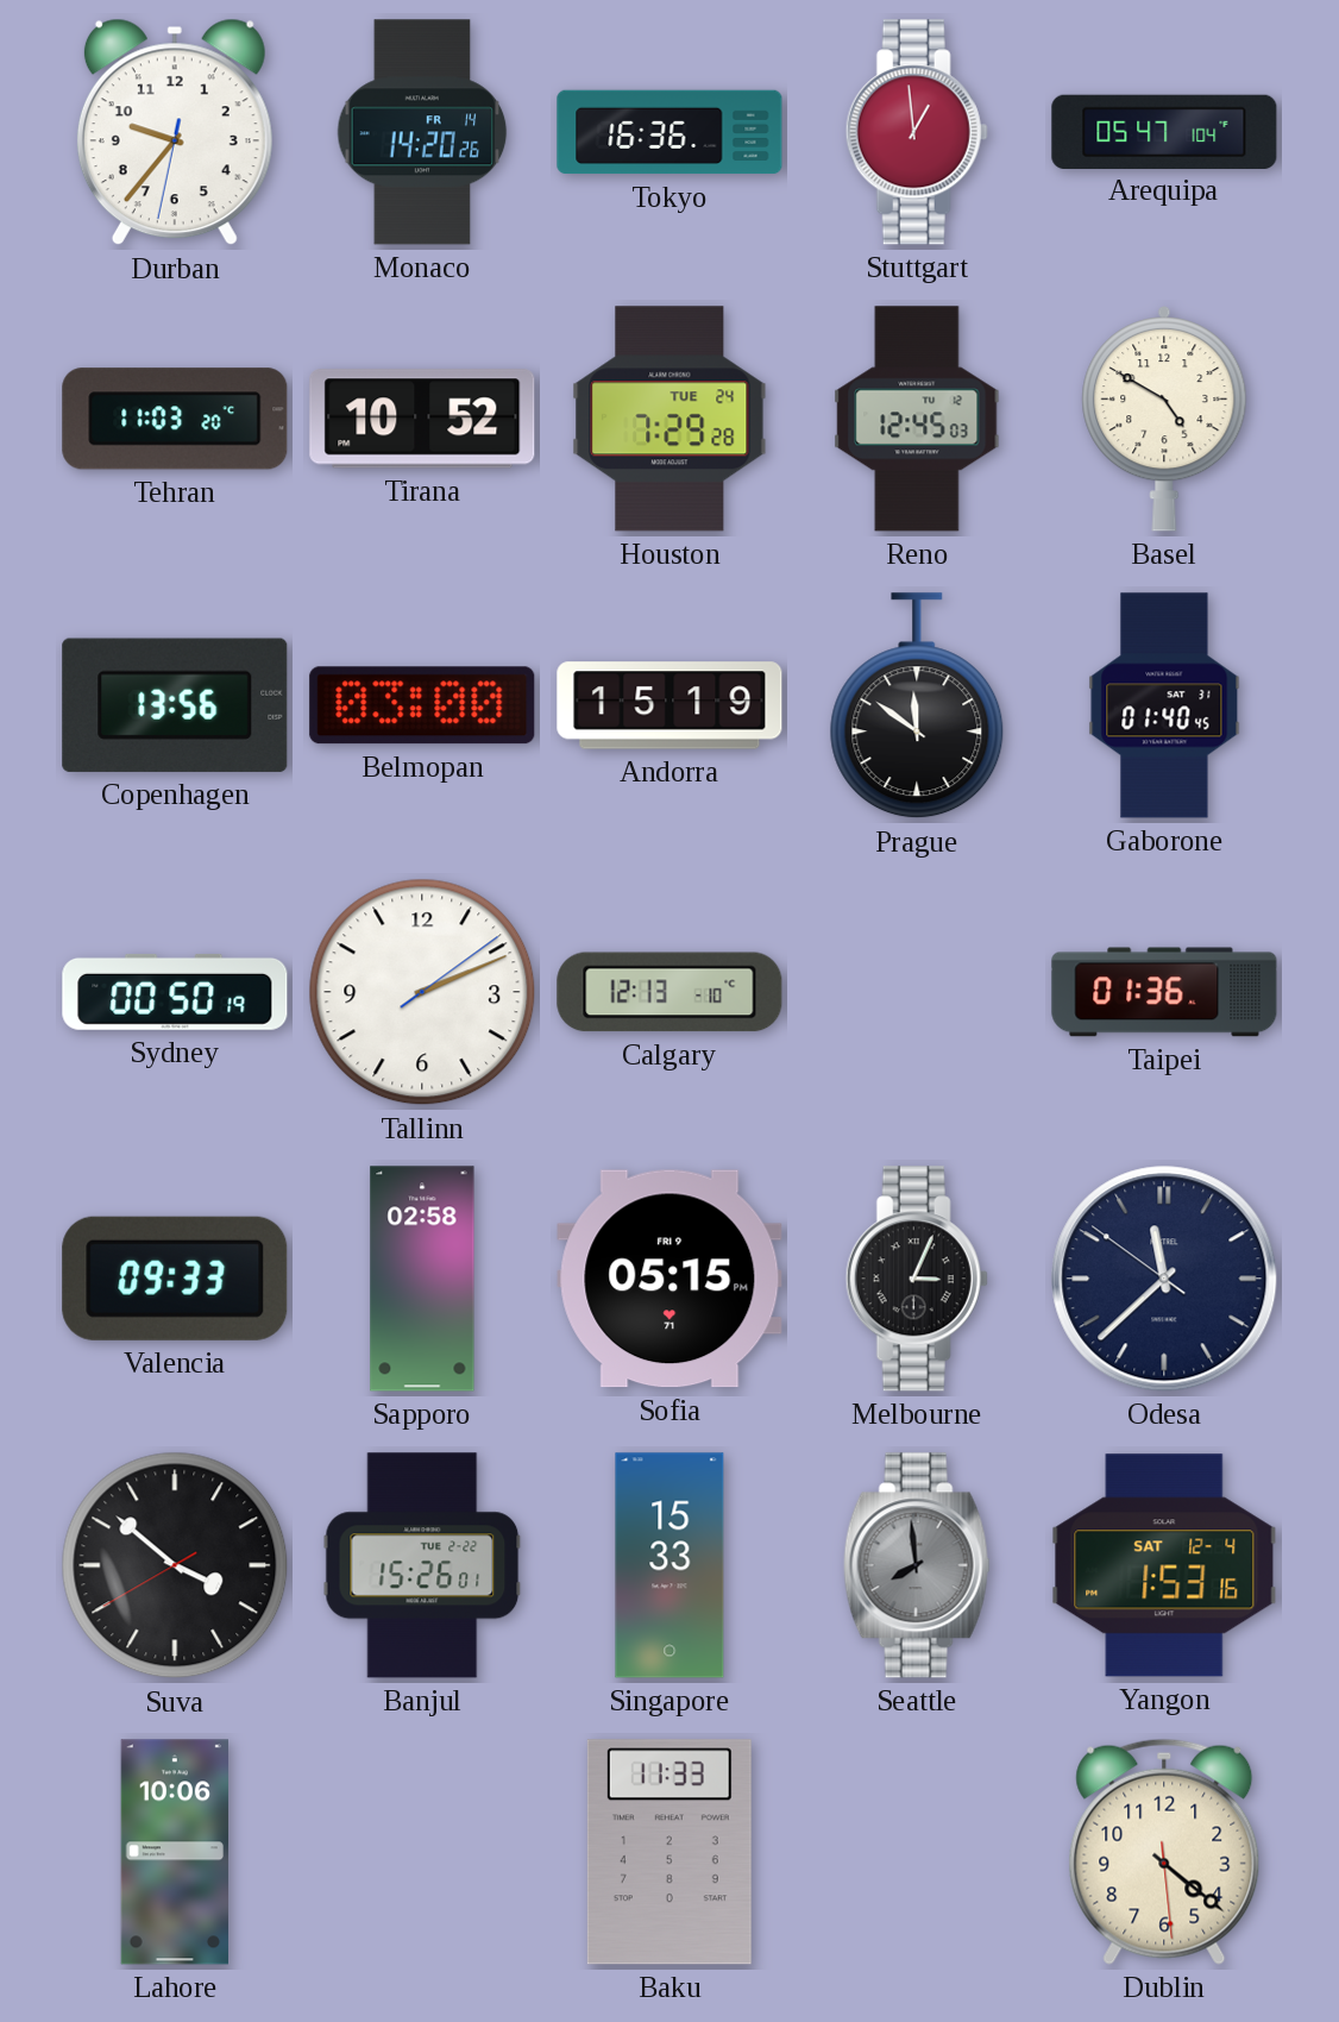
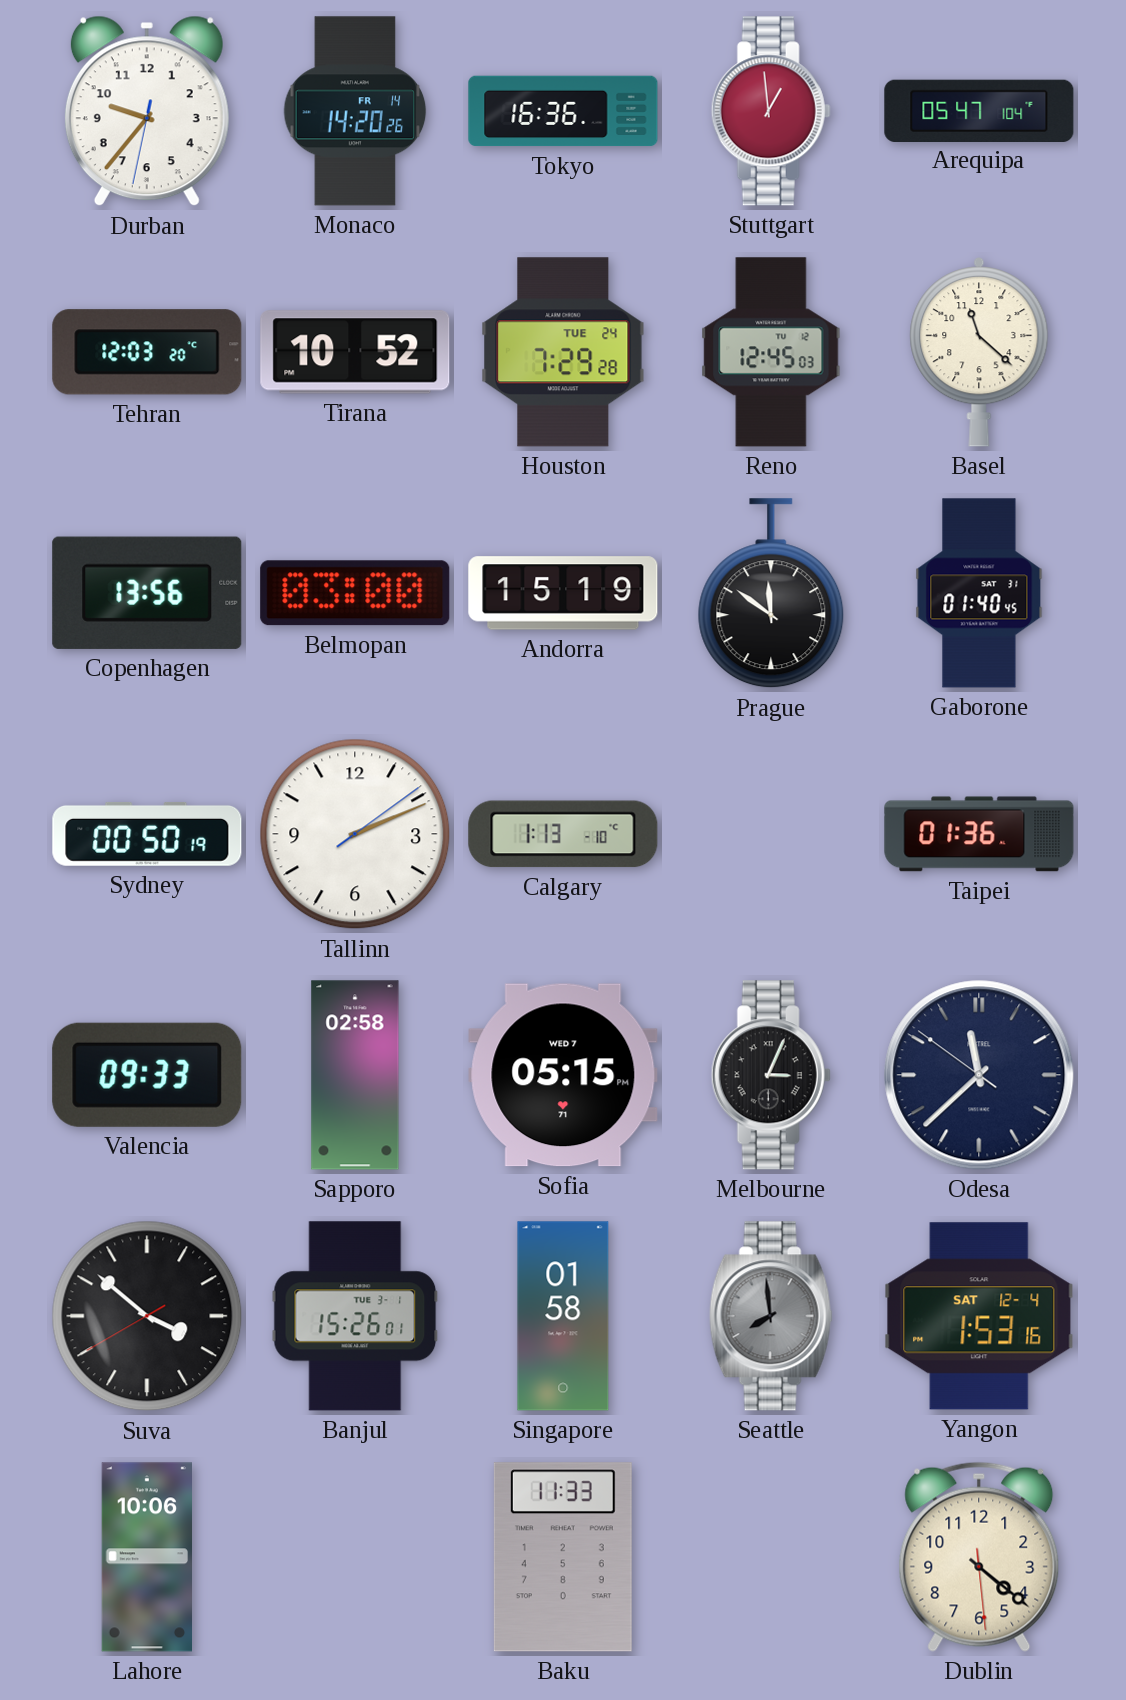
Tehran: 11:03 -> 12:03 (147, 352)
Basel: 4:50 -> 11:22 (979, 352)
Calgary: 12:13 -> 1:13 (563, 834)
Sofia date: FRI 9 -> WED 7 (563, 1075)
Banjul date: TUE 2-22 -> TUE 3-1 (355, 1316)
Singapore: 15:33 -> 01:58 (563, 1316)
